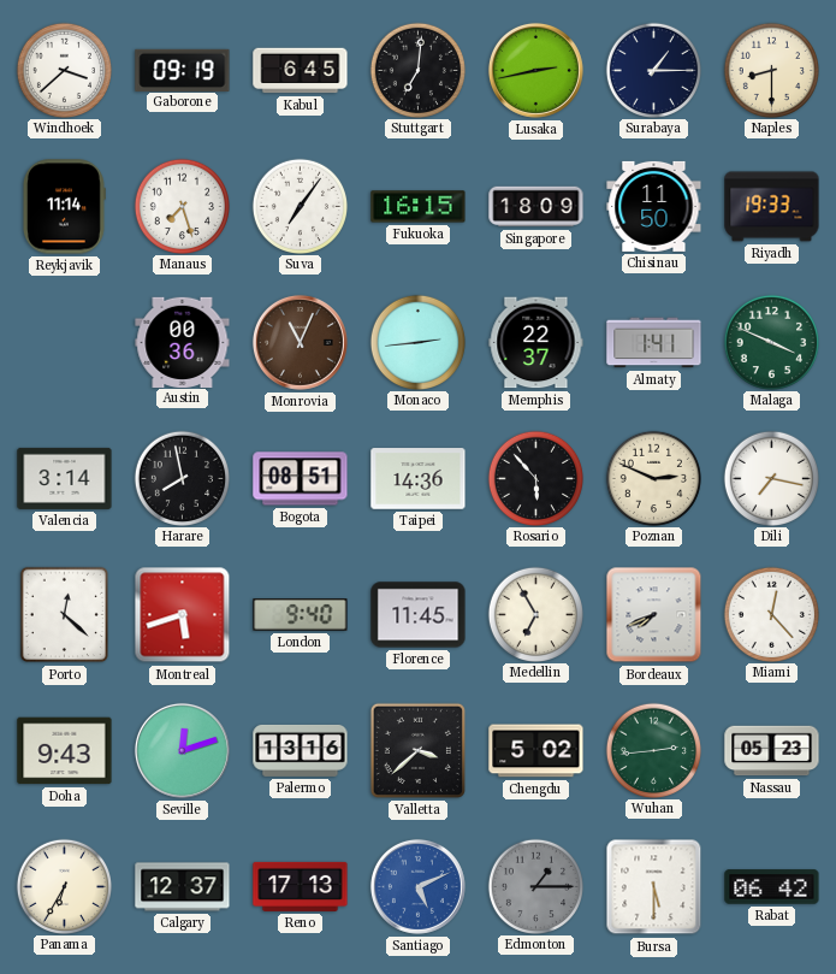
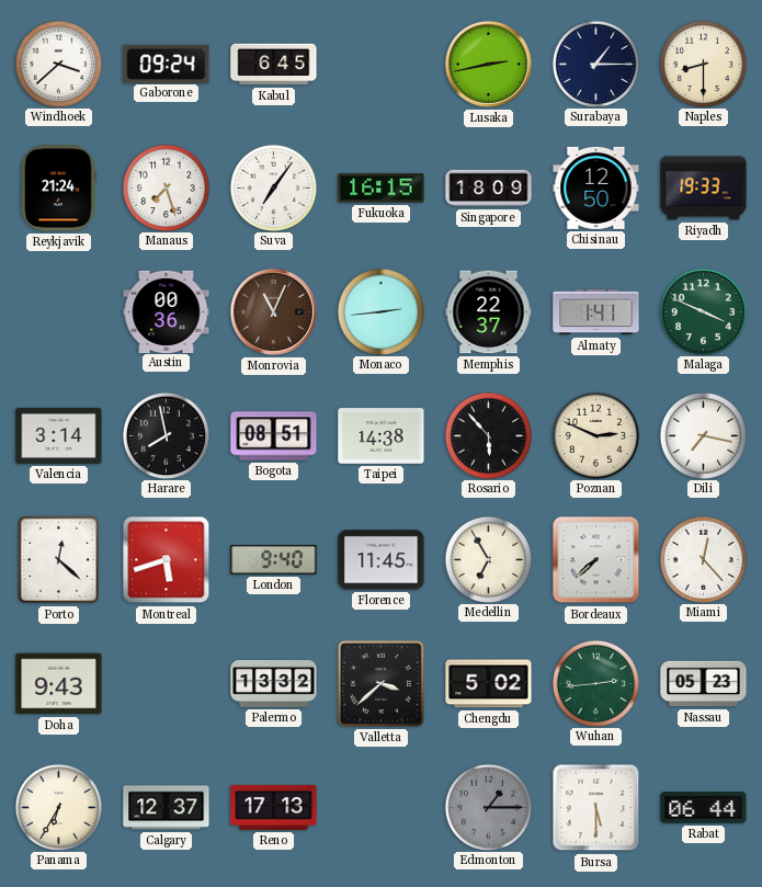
Gaborone: 09:19 -> 09:24 (167, 64)
Stuttgart: 7:01 -> none (417, 70)
Reykjavik: 11:14 -> 21:24 (58, 189)
Chisinau: 11:50 -> 12:50 (596, 187)
Taipei: 14:36 -> 14:38 (382, 436)
Bordeaux: 7:41 -> 7:38 (596, 560)
Seville: 12:12 -> none (182, 750)
Palermo: 13:16 -> 13:32 (274, 683)
Santiago: 5:11 -> none (417, 886)
Rabat: 06:42 -> 06:44 (704, 808)
